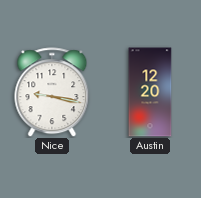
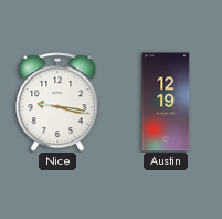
Austin: 12:20 -> 12:19 (166, 102)
